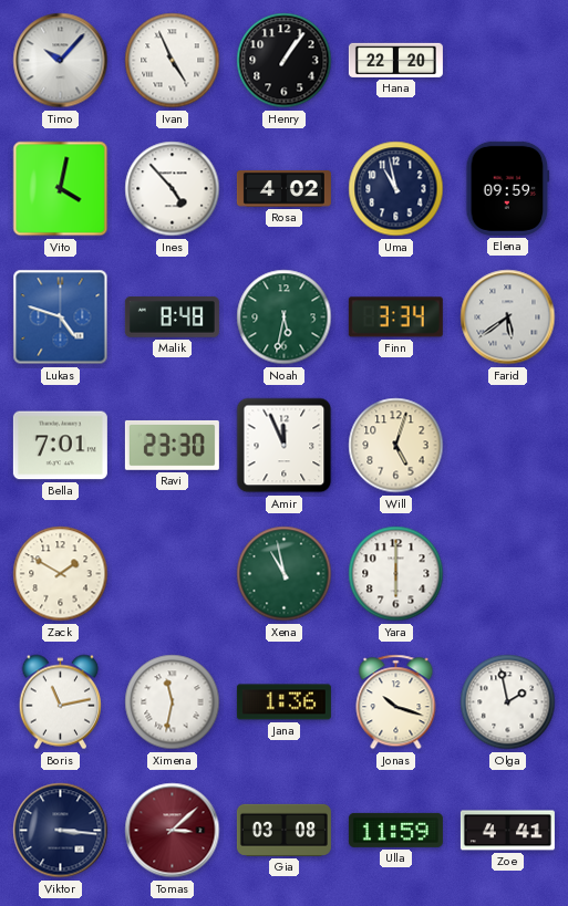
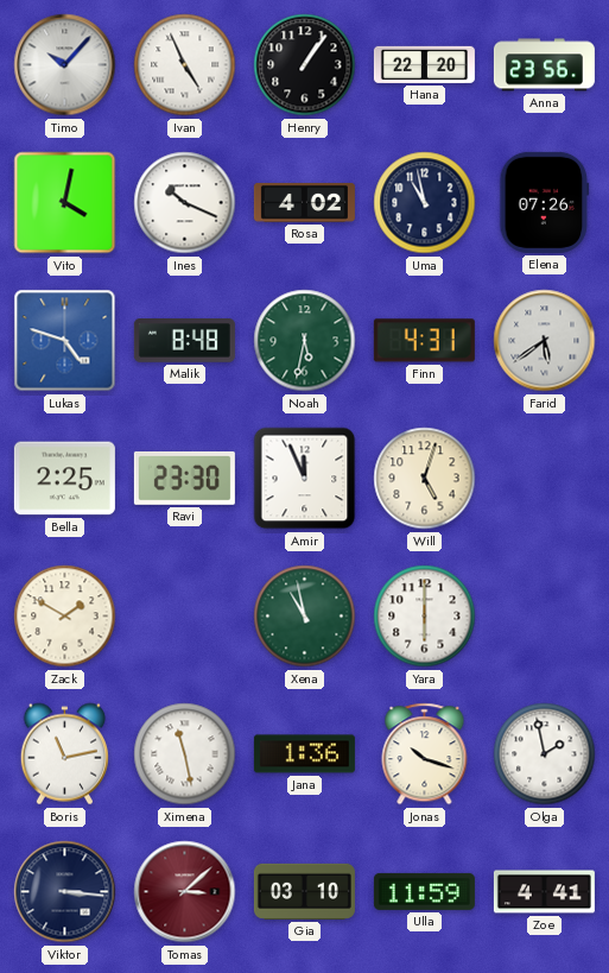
Anna: none -> 23:56 (544, 65)
Ines: 4:53 -> 10:19 (185, 203)
Elena: 09:59 -> 07:26 (545, 202)
Finn: 3:34 -> 4:31 (424, 341)
Bella: 7:01 -> 2:25 (64, 479)
Ximena: 11:32 -> 11:28 (185, 754)
Gia: 03:08 -> 03:10 (304, 891)
